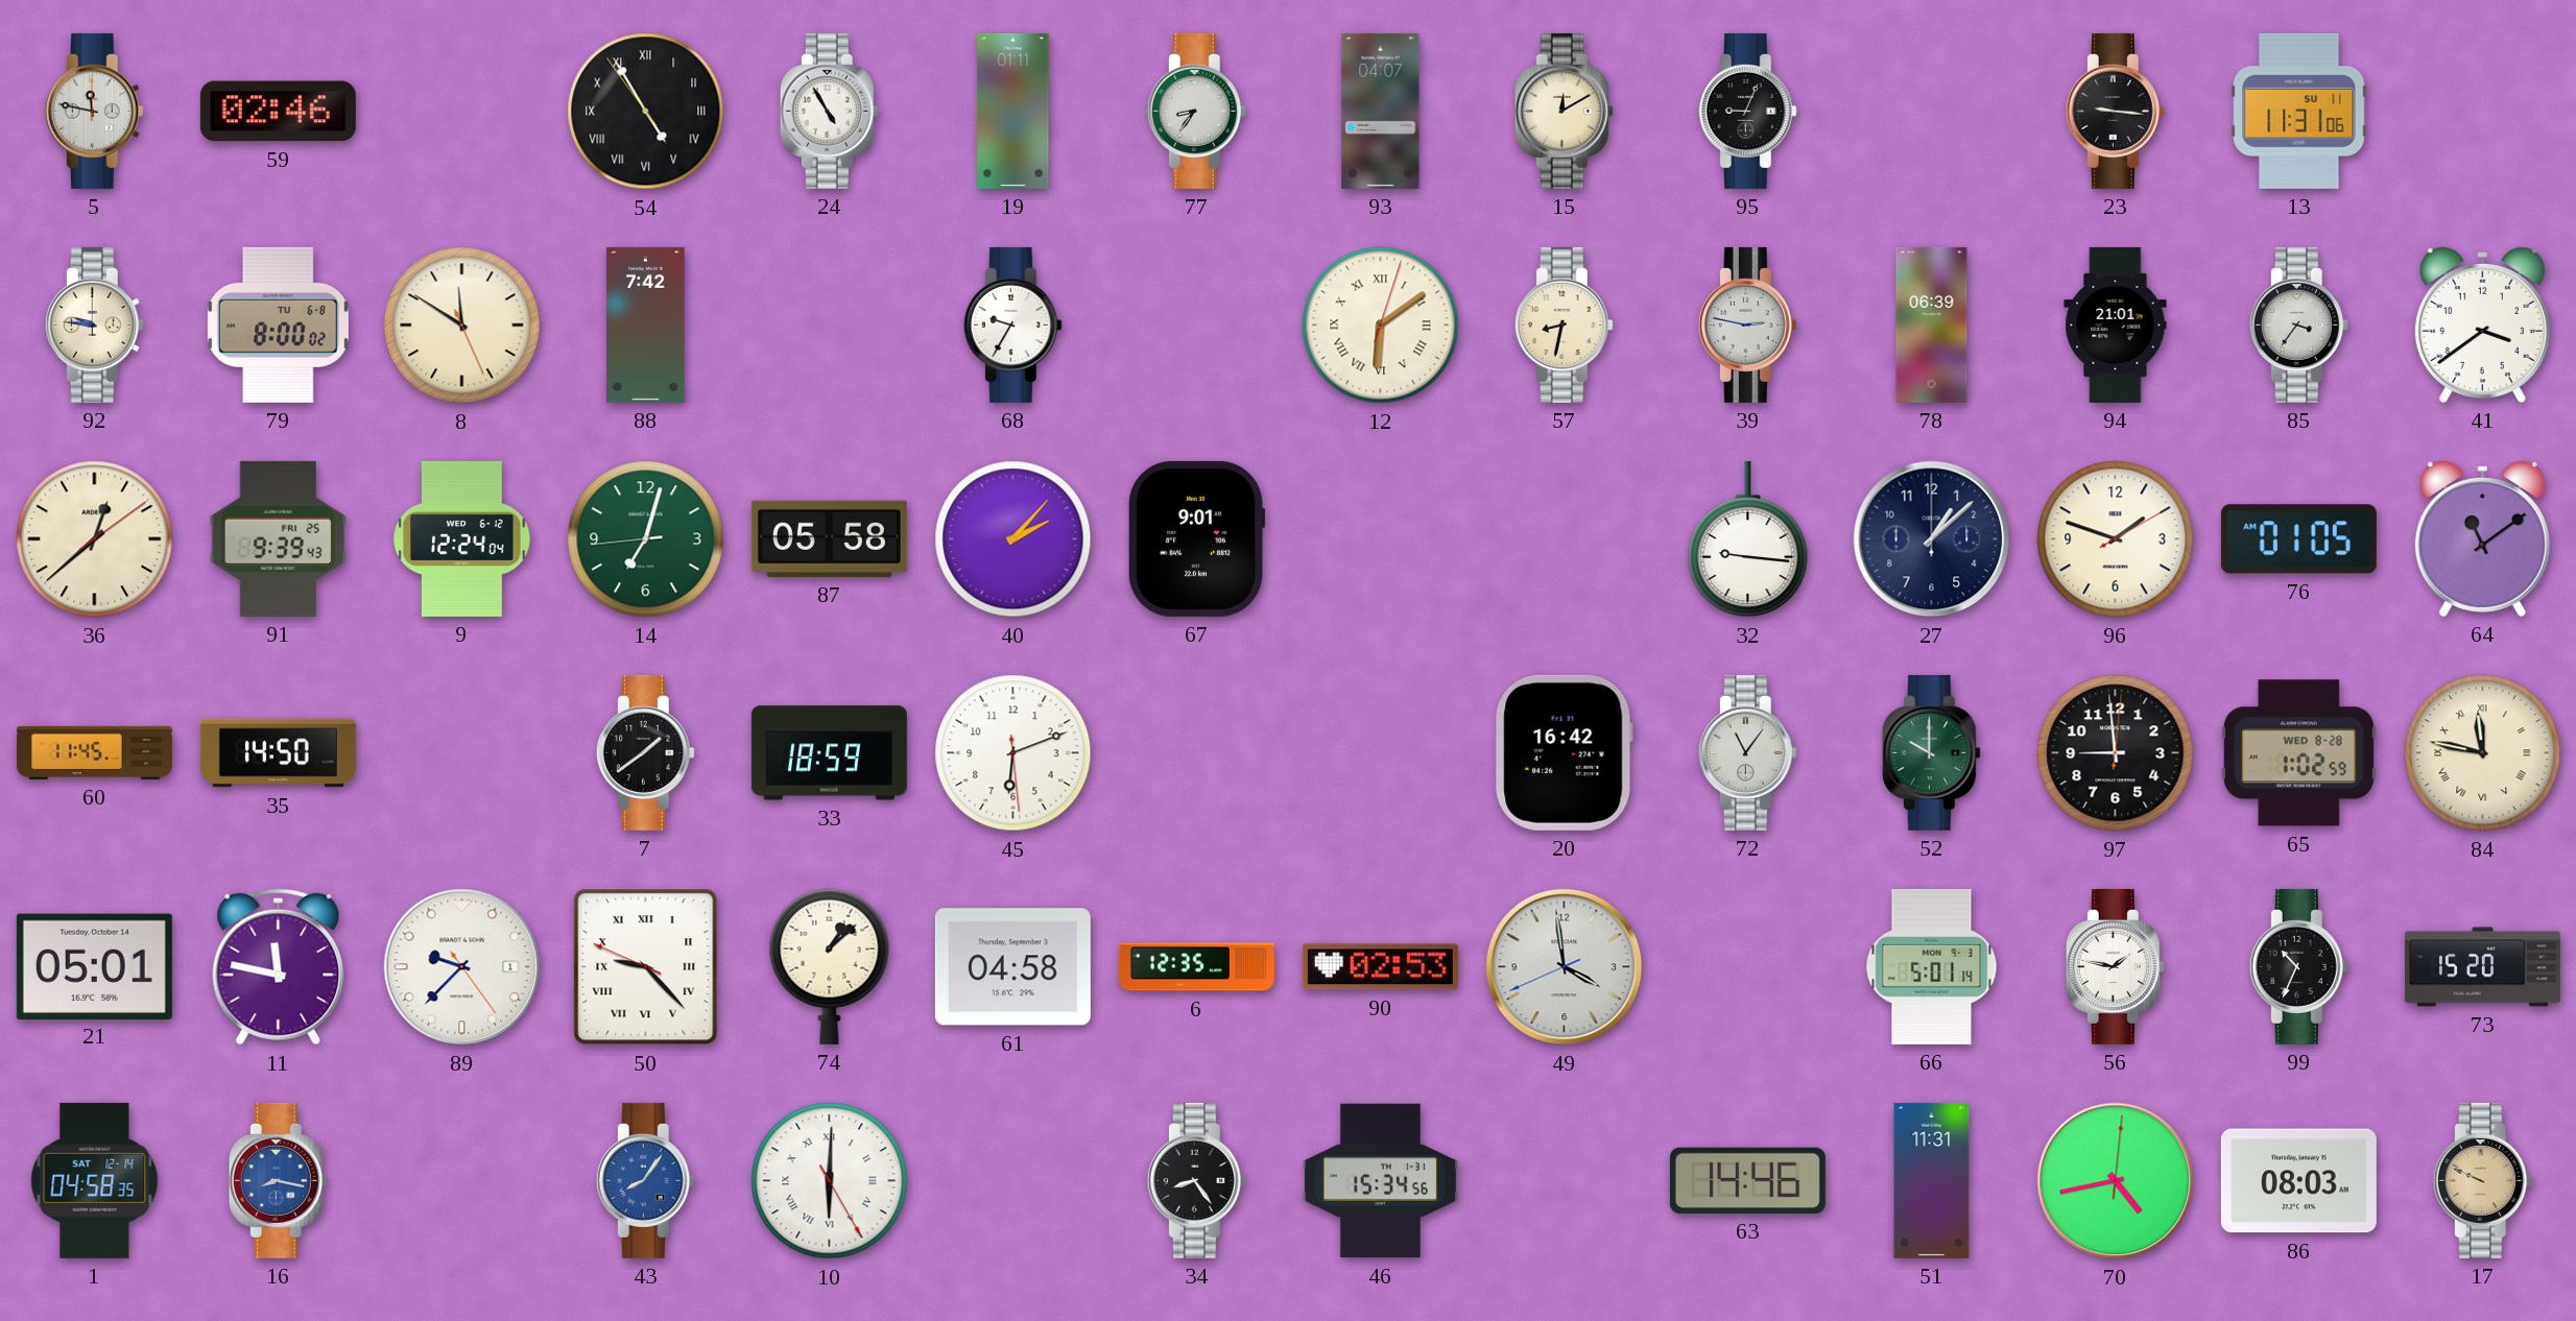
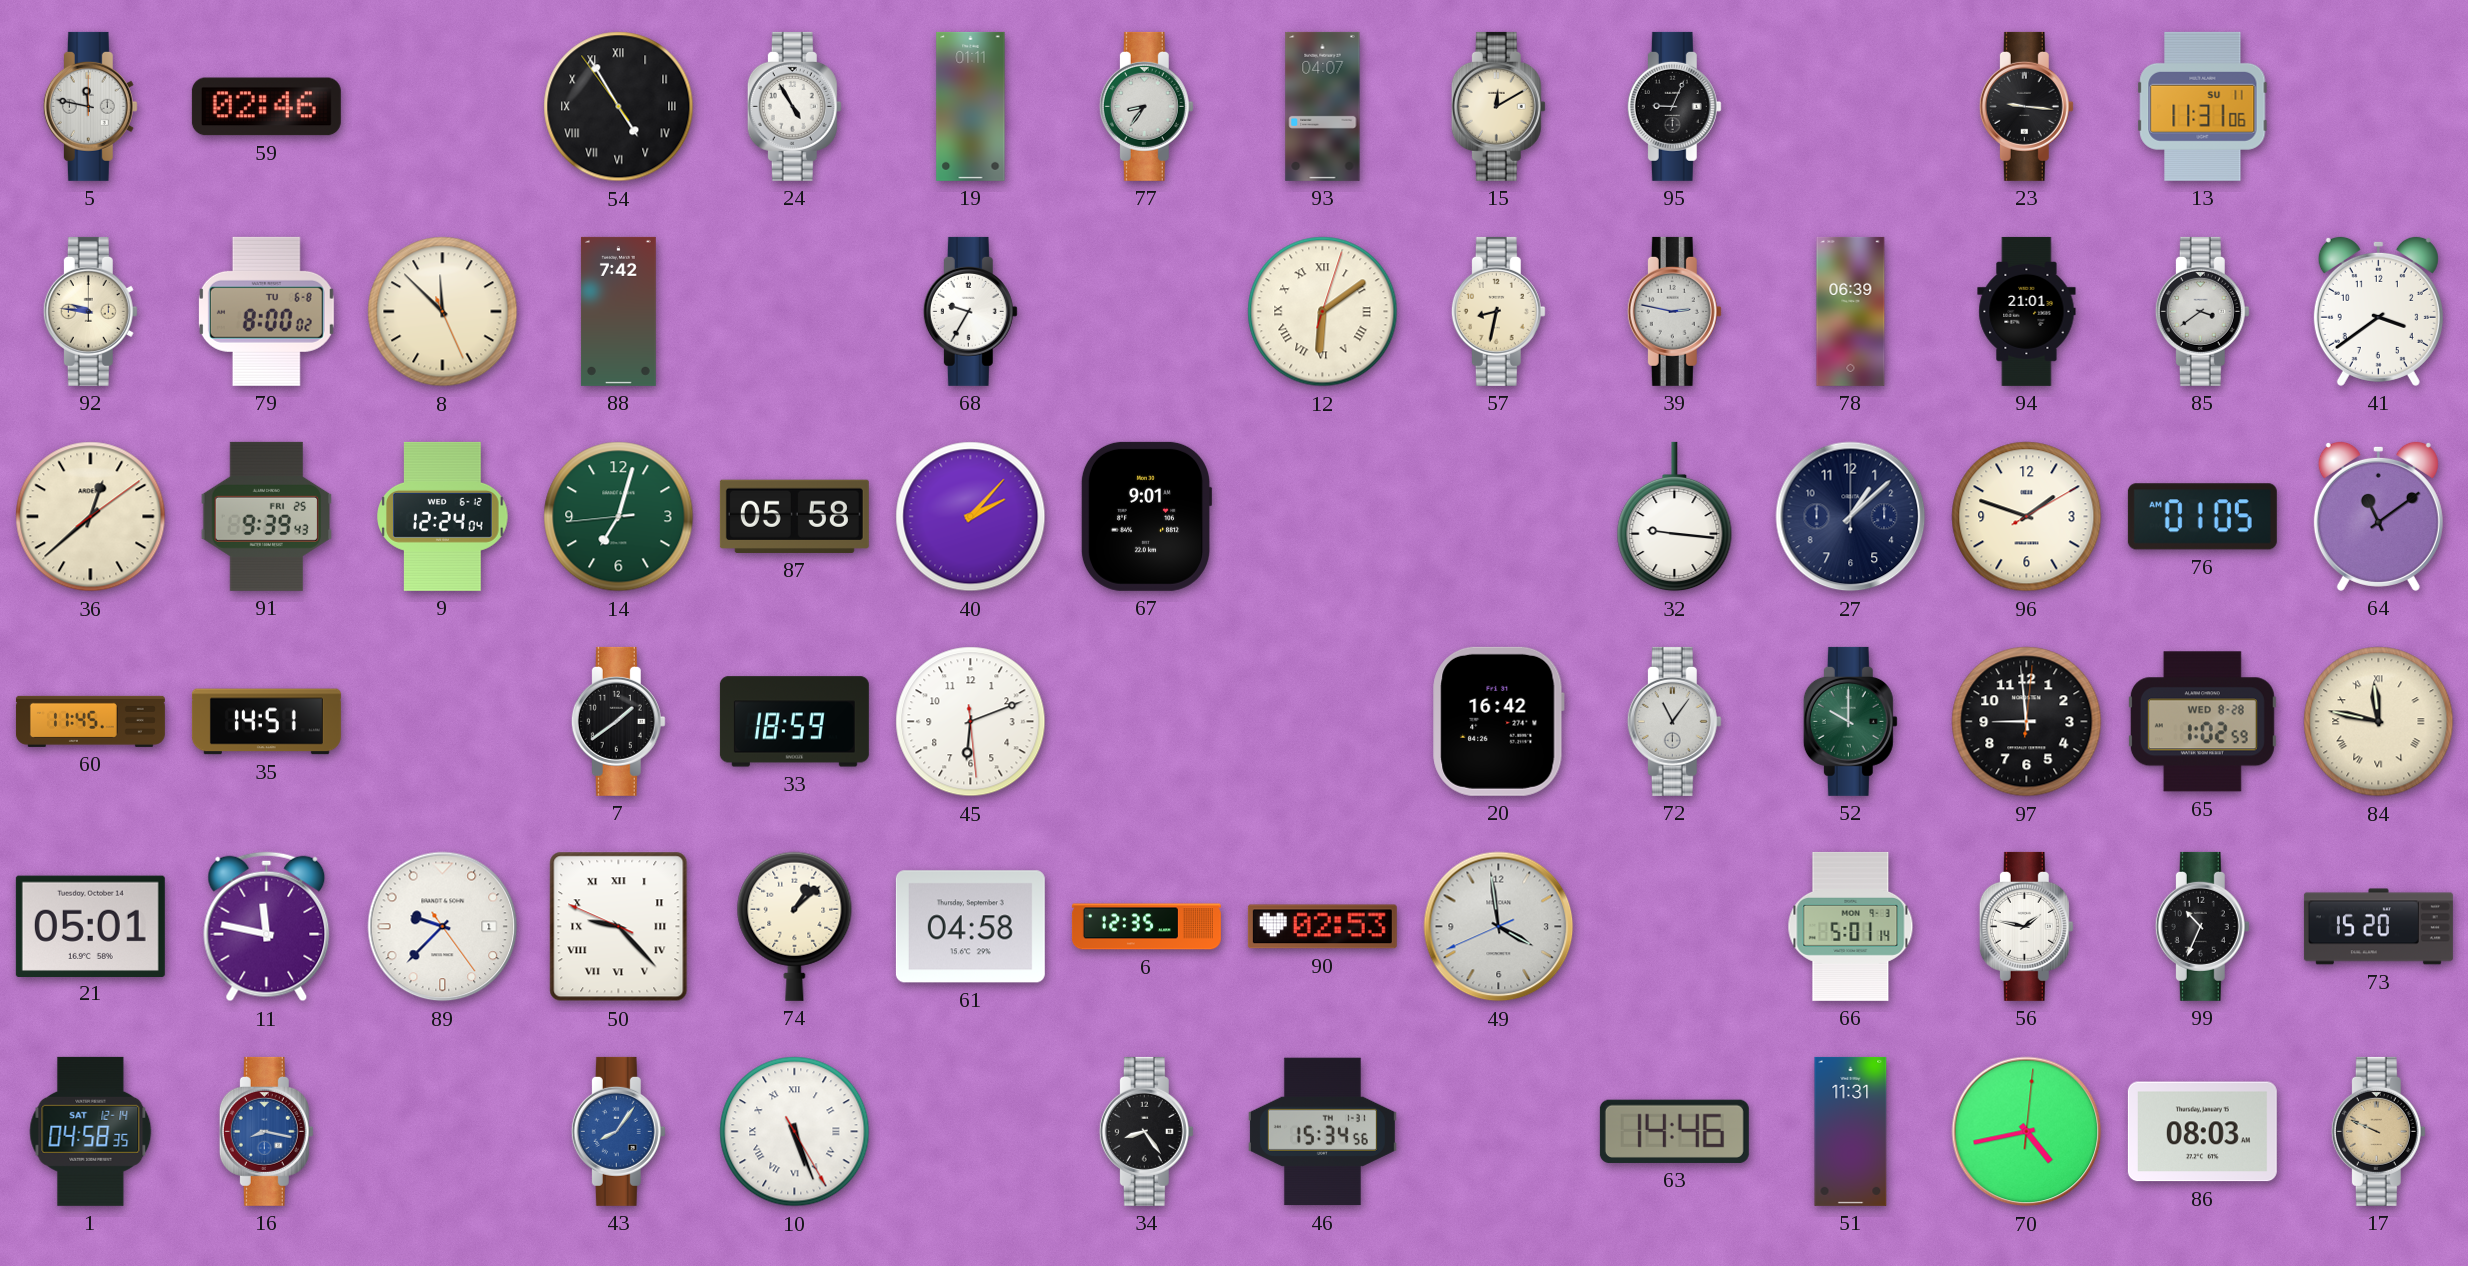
8: 11:50 -> 11:52 (443, 312)
85: 3:36 -> 3:39 (2202, 311)
35: 14:50 -> 14:51 (266, 722)
10: 6:00 -> 5:26 (795, 1132)
